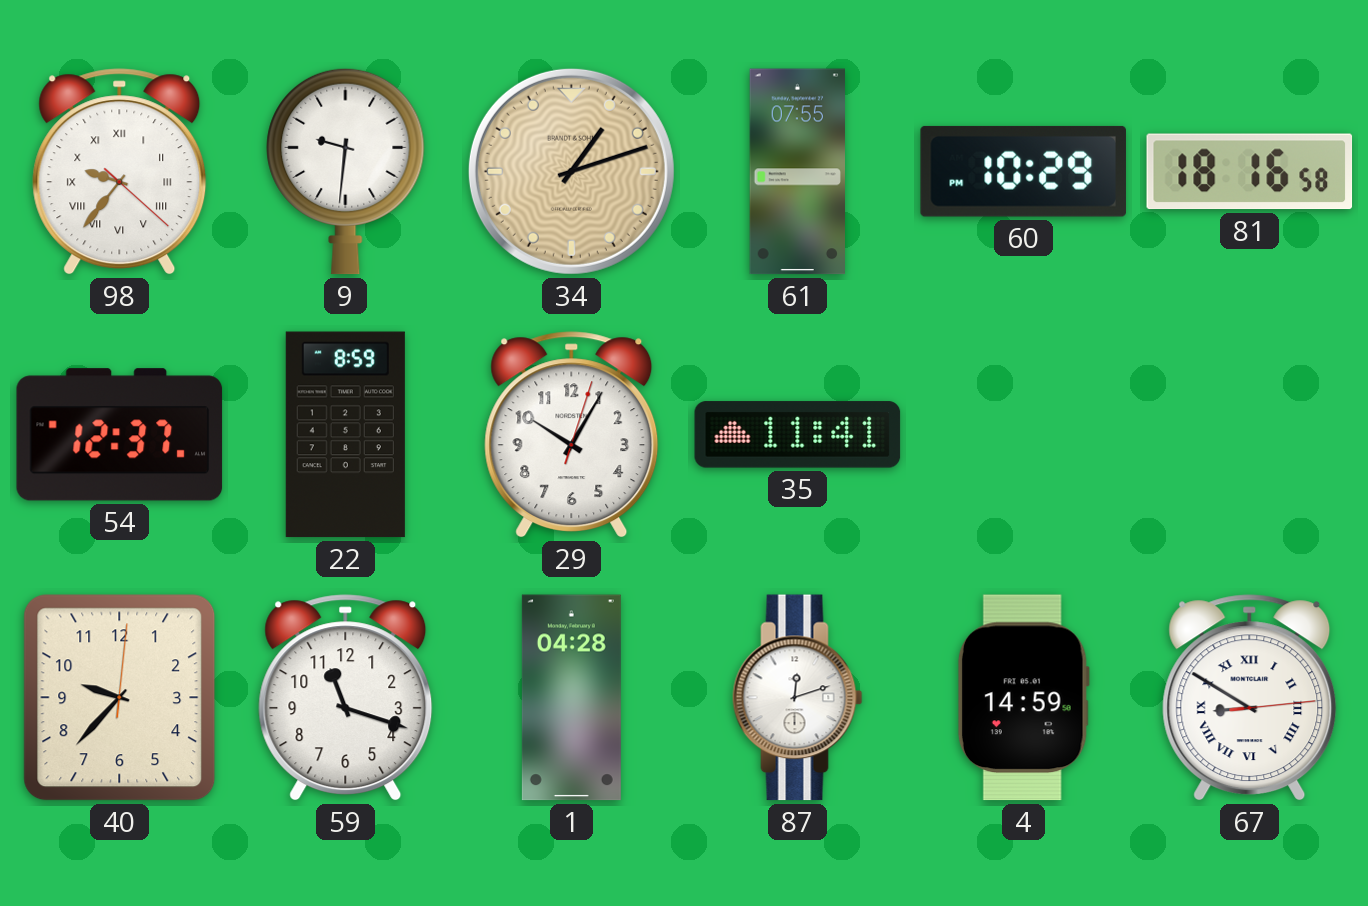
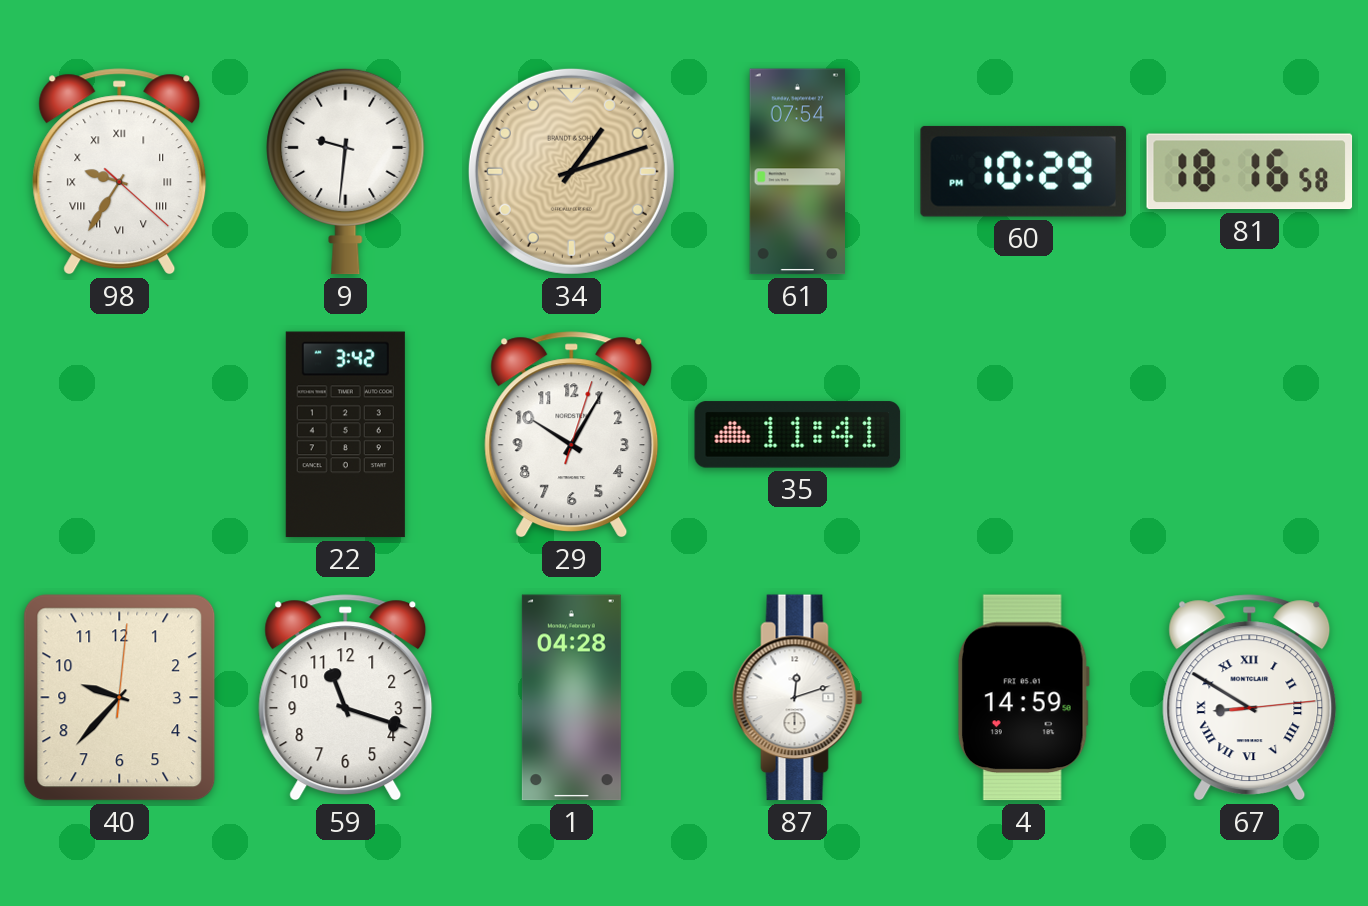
98: 9:36 -> 9:35 (120, 172)
61: 07:55 -> 07:54 (797, 172)
54: 12:37 -> none (120, 435)
22: 8:59 -> 3:42 (345, 435)
